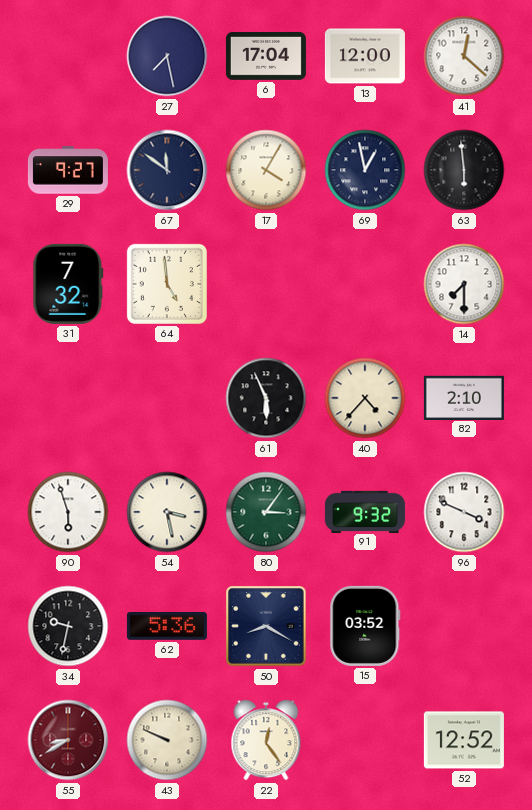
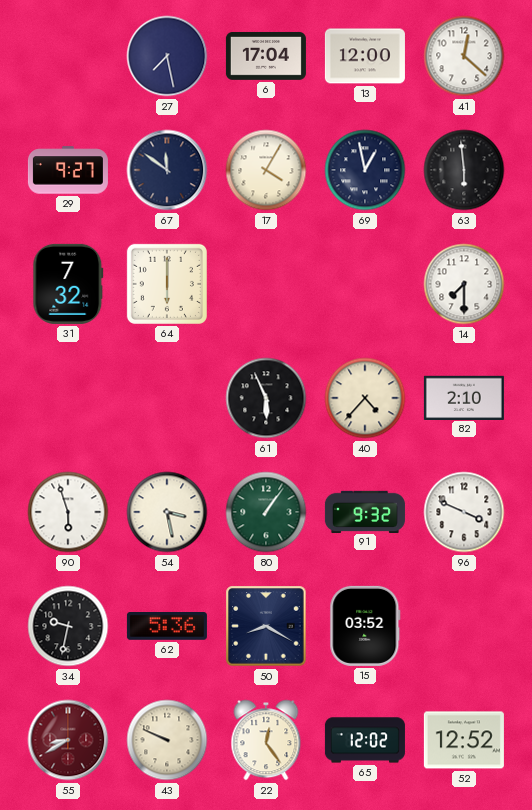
64: 4:59 -> 6:00 (167, 284)
80: 3:06 -> 1:06 (266, 512)
65: none -> 12:02 (365, 740)
